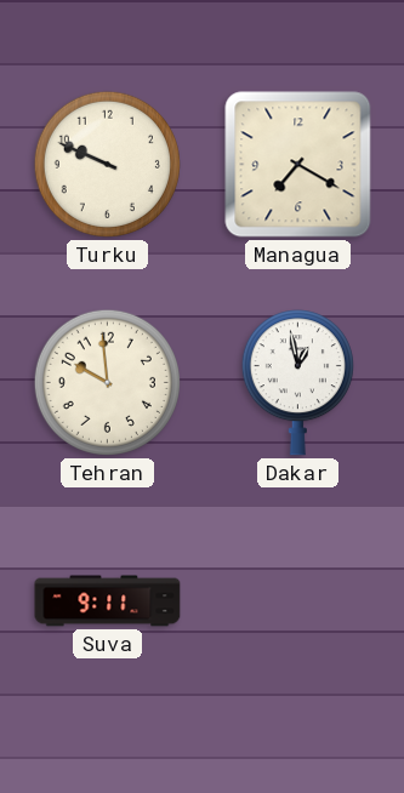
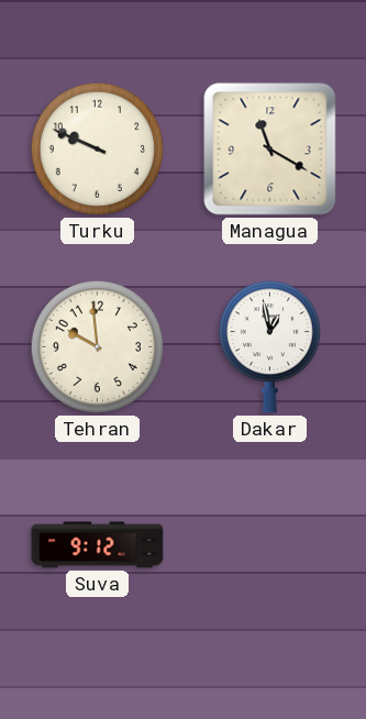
Managua: 7:20 -> 11:20 (270, 150)
Suva: 9:11 -> 9:12 (98, 545)
